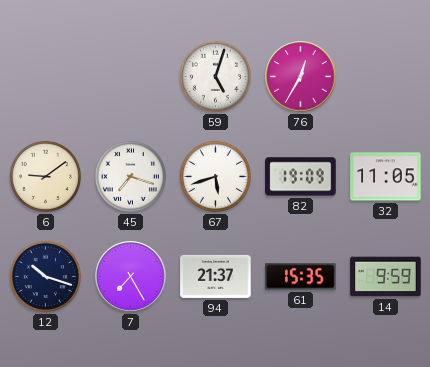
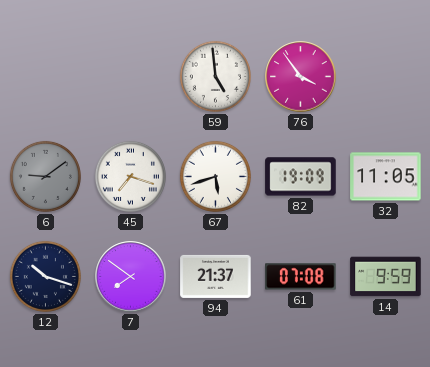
59: 5:03 -> 4:59 (215, 76)
76: 12:35 -> 3:54 (301, 77)
6 dial: cream -> grey (45, 176)
7: 7:25 -> 7:51 (131, 277)
61: 15:35 -> 07:08 (301, 277)
